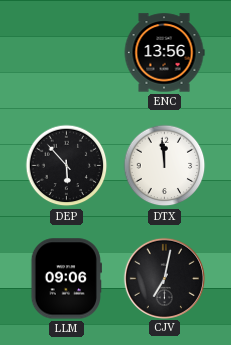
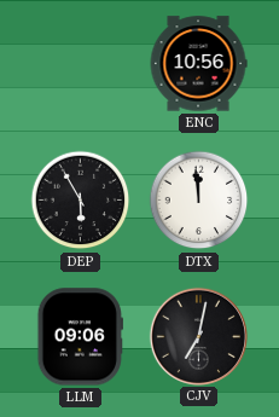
ENC: 13:56 -> 10:56 (198, 64)
DEP: 5:53 -> 5:55 (81, 201)
